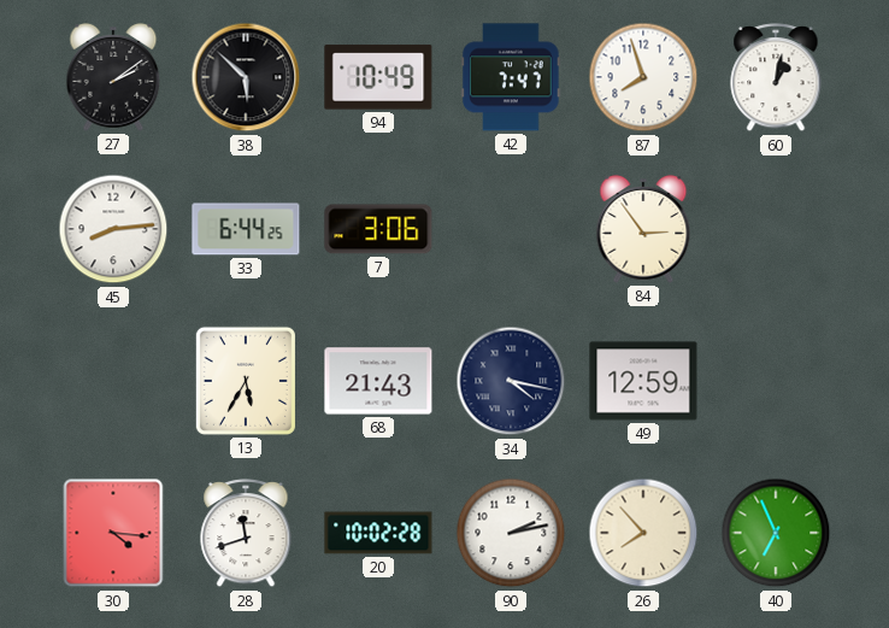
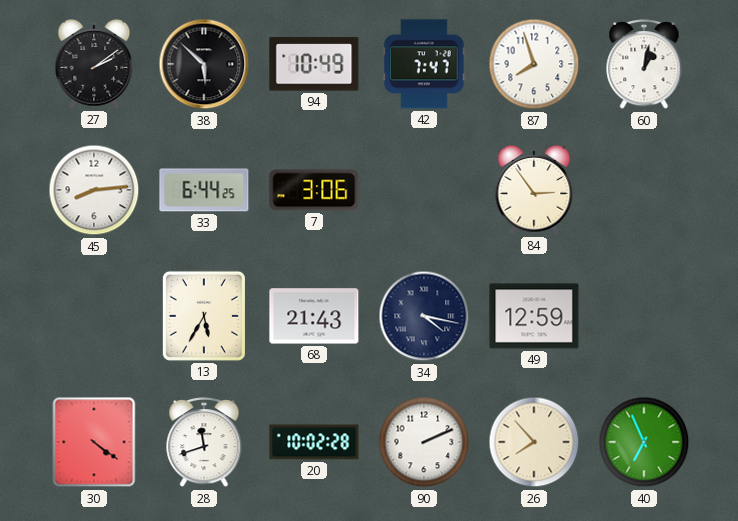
30: 4:16 -> 4:21 (94, 442)
90: 2:13 -> 2:11 (424, 442)
